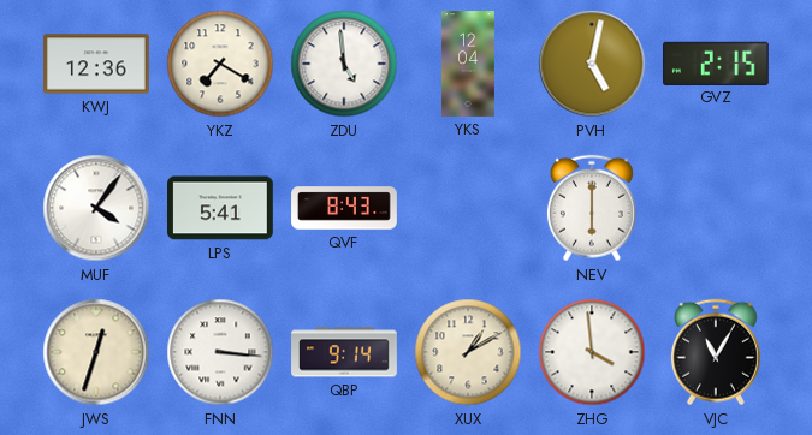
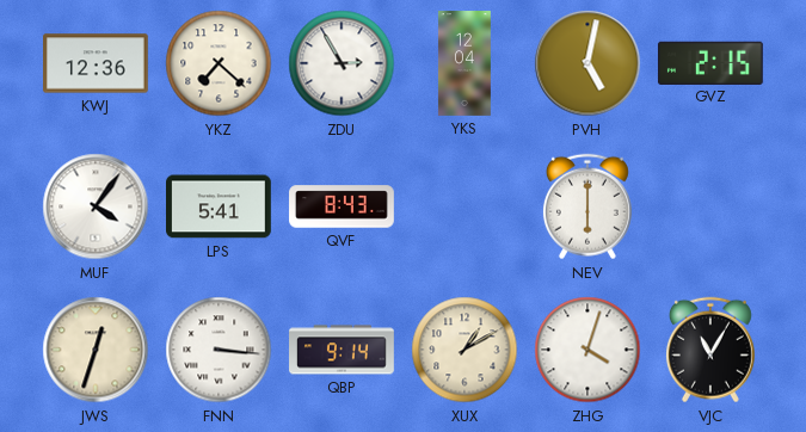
YKZ: 7:20 -> 7:22 (219, 63)
ZDU: 4:59 -> 2:55 (342, 63)
ZHG: 3:59 -> 4:03 (587, 350)
